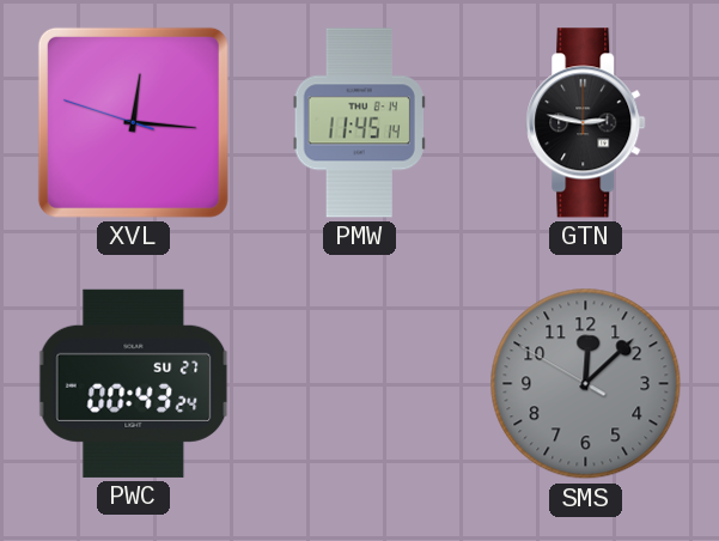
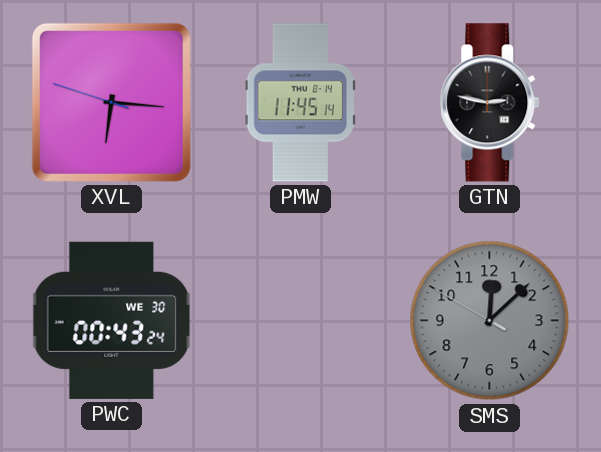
XVL: 12:15 -> 6:15 (111, 102)
PWC date: SU 27 -> WE 30 (112, 320)
